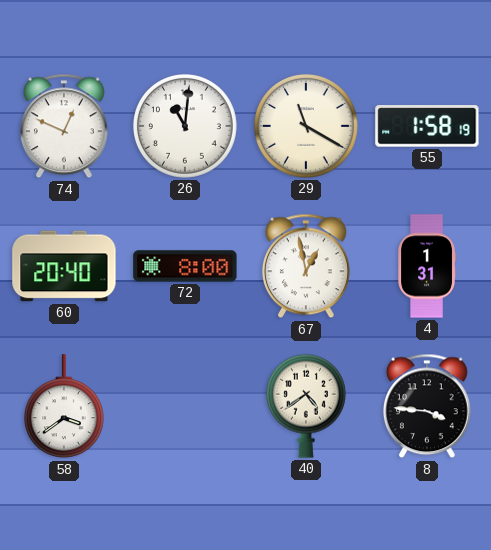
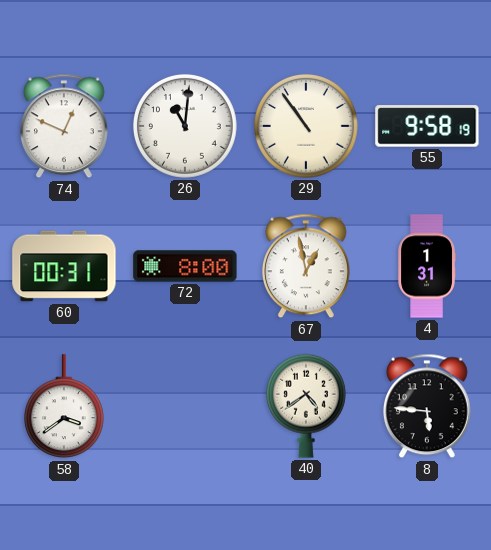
29: 11:20 -> 10:54 (306, 126)
55: 1:58 -> 9:58 (427, 126)
60: 20:40 -> 00:31 (64, 266)
8: 3:46 -> 5:46 (427, 406)
